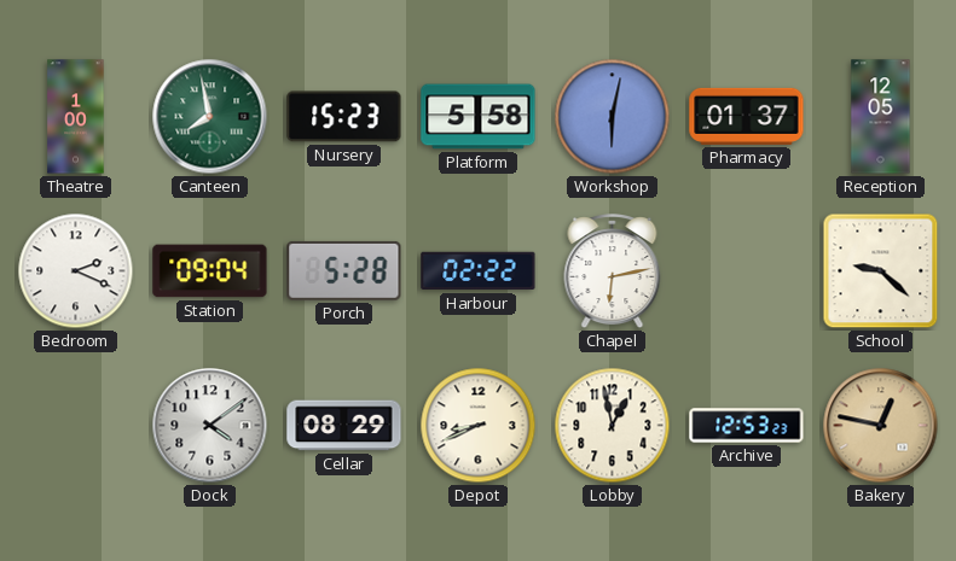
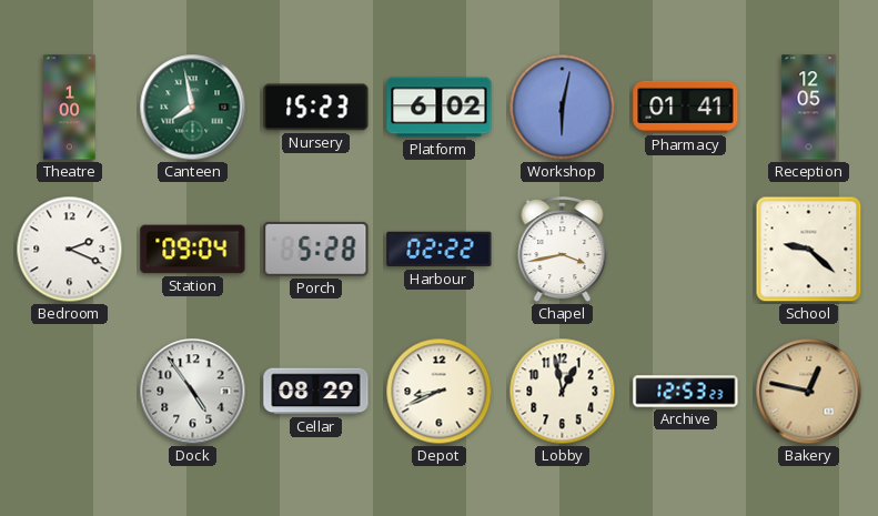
Platform: 5:58 -> 6:02 (440, 108)
Pharmacy: 01:37 -> 01:41 (686, 107)
Chapel: 6:13 -> 3:43 (563, 251)
Dock: 4:09 -> 4:54 (193, 392)
